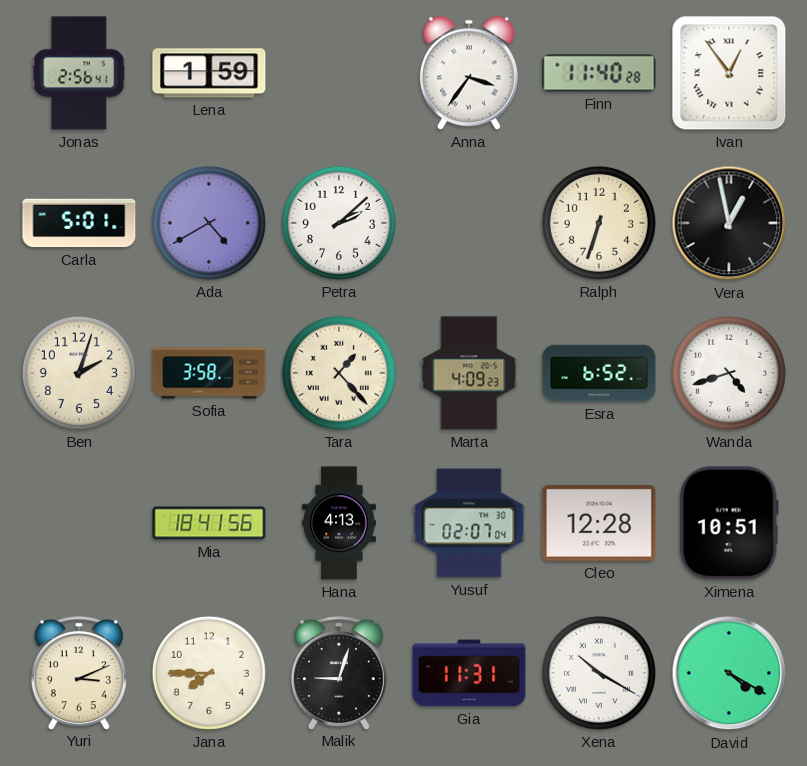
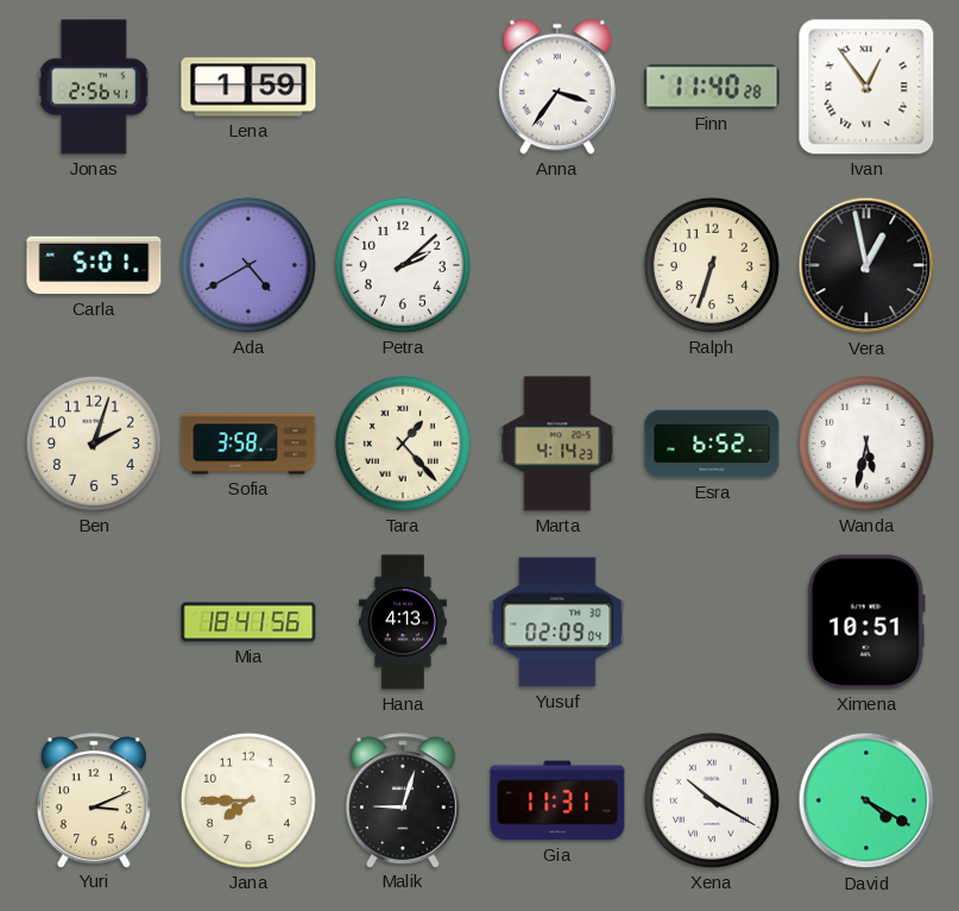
Marta: 4:09 -> 4:14 (557, 444)
Wanda: 4:42 -> 5:32 (866, 444)
Yusuf: 02:07 -> 02:09 (557, 622)
Cleo: 12:28 -> none (599, 523)
